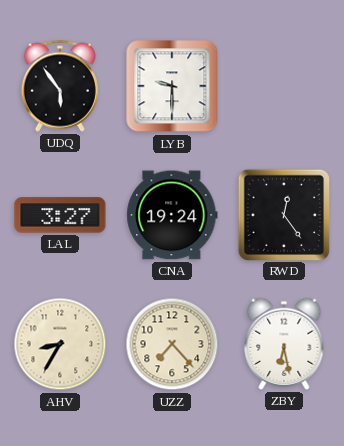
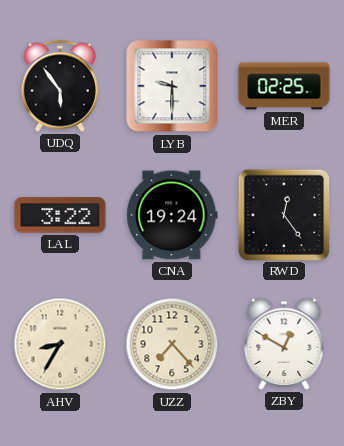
MER: none -> 02:25 (284, 86)
LAL: 3:27 -> 3:22 (60, 215)
ZBY: 6:28 -> 12:50 (284, 344)
